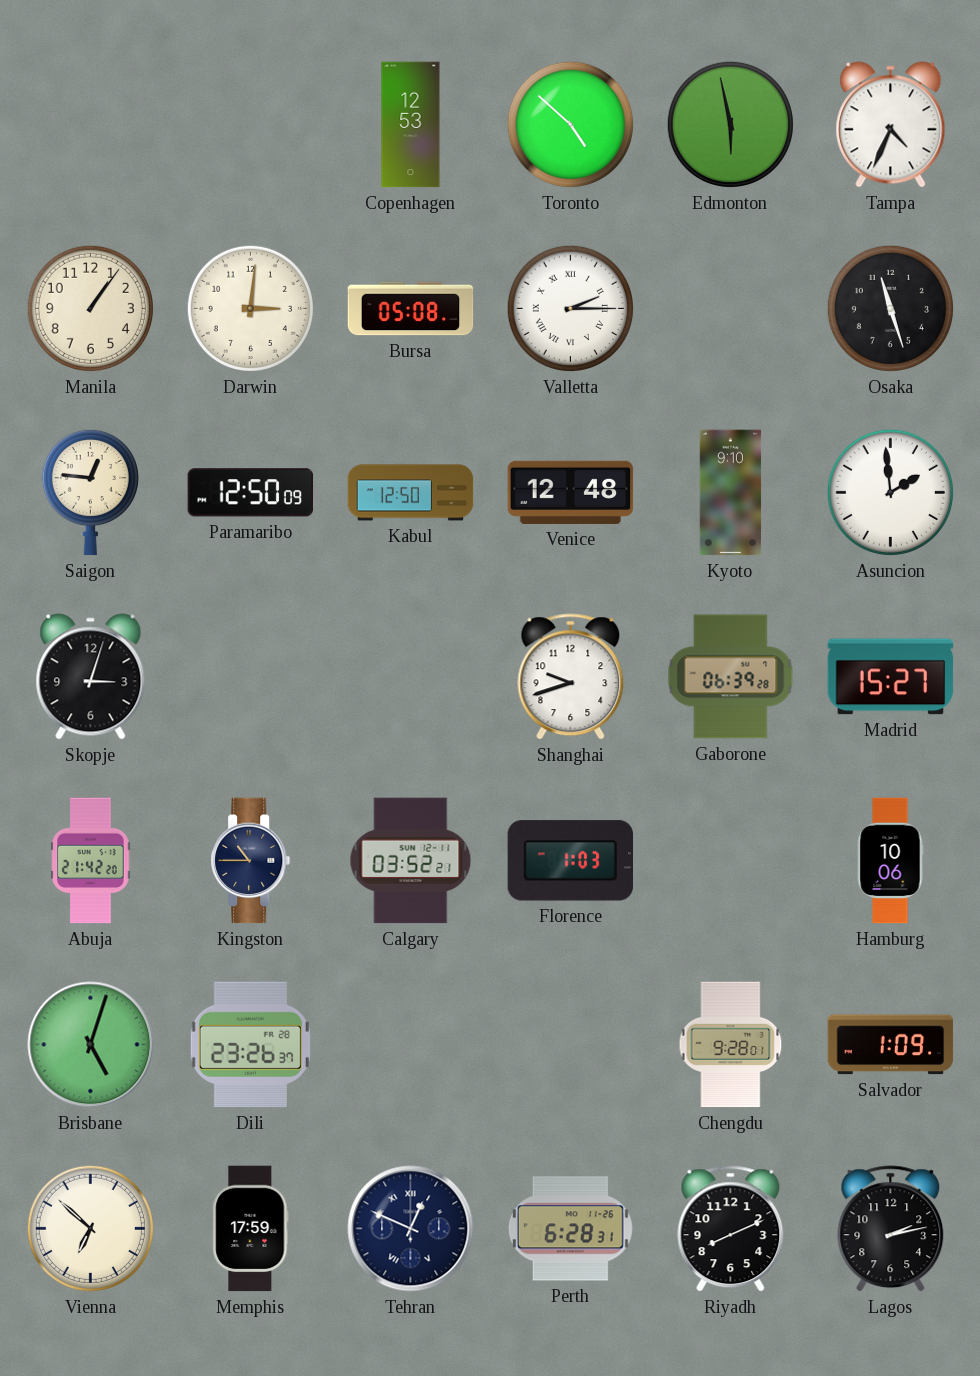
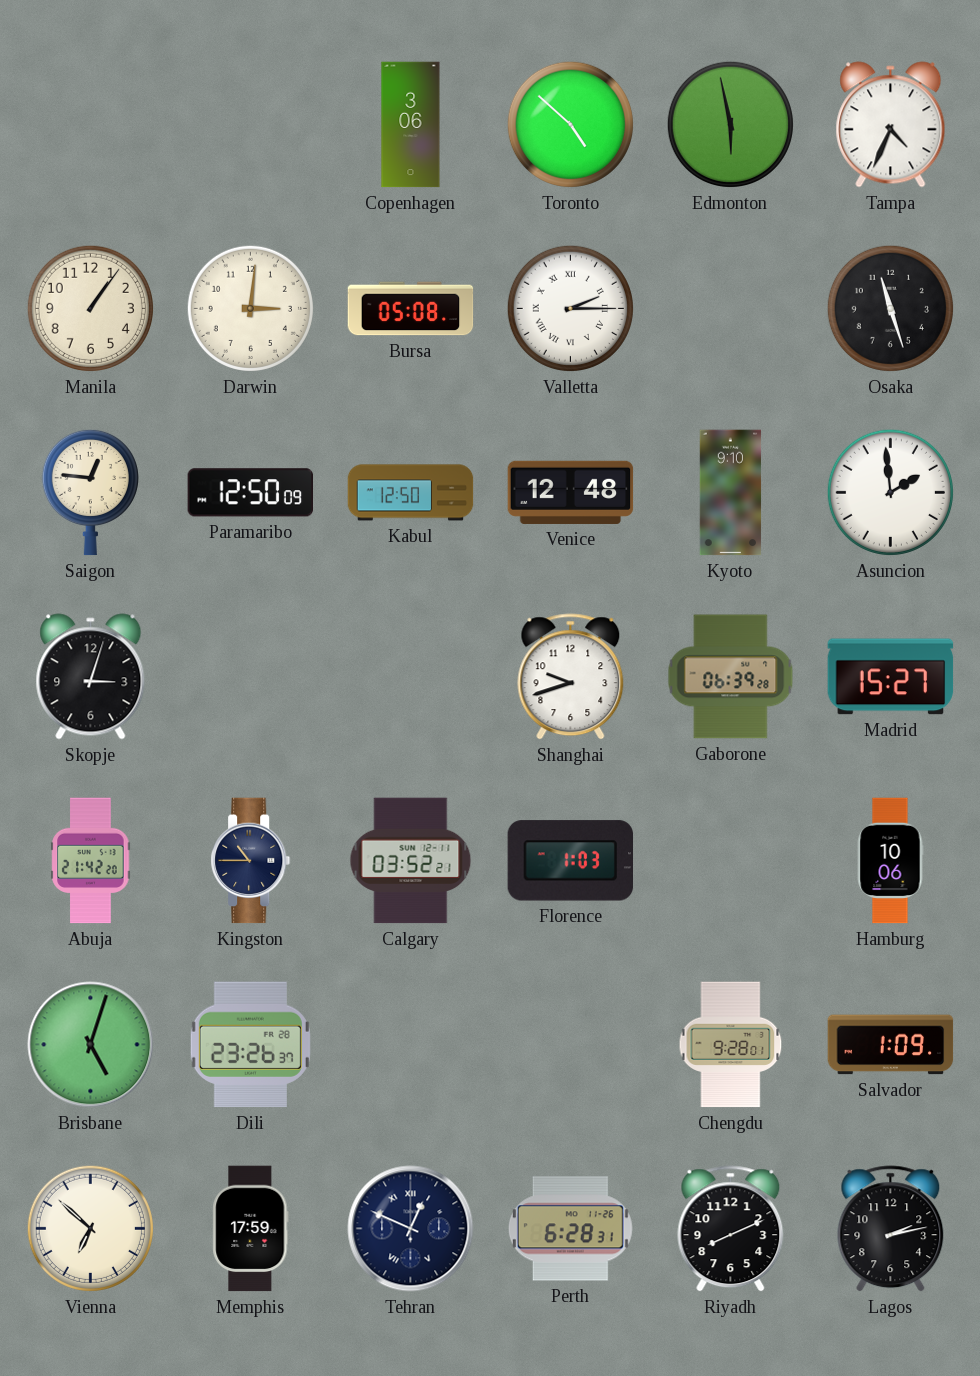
Copenhagen: 12:53 -> 3:06 (411, 125)
